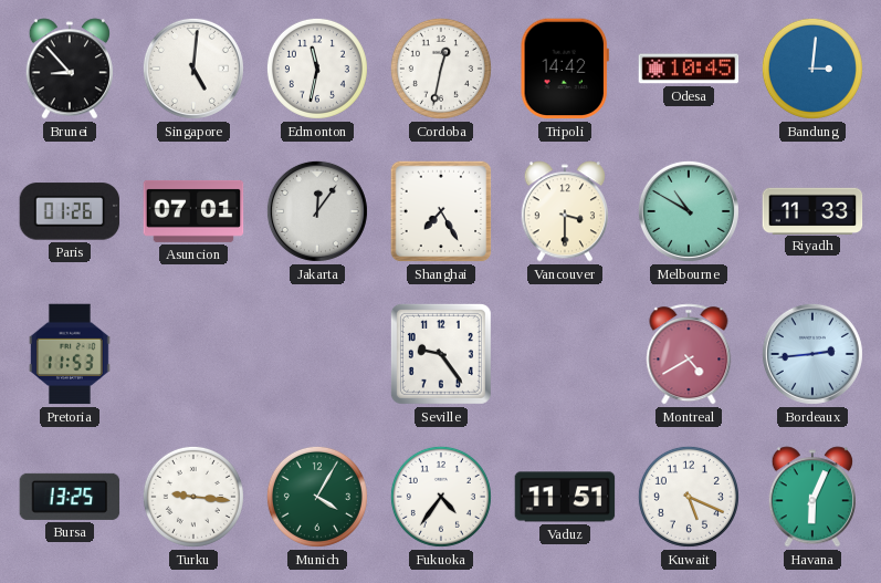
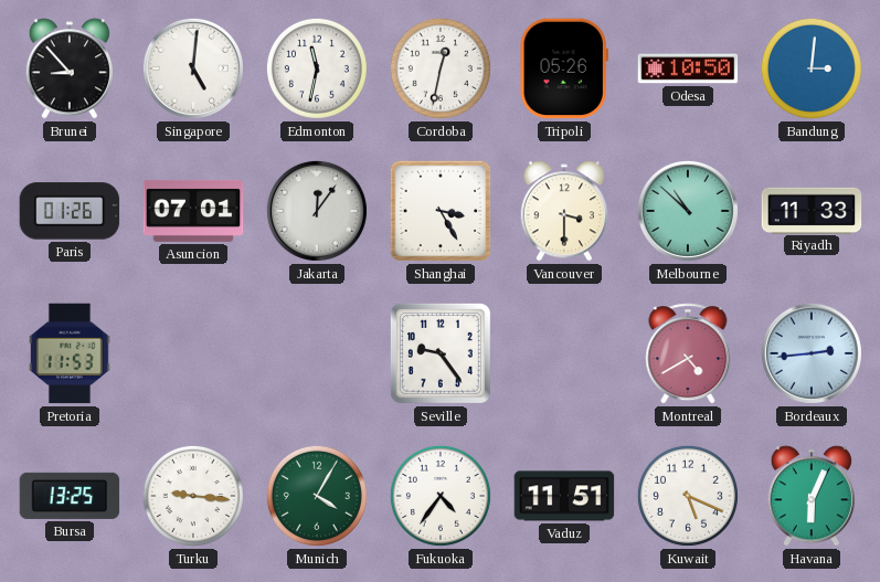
Tripoli: 14:42 -> 05:26 (564, 68)
Odesa: 10:45 -> 10:50 (688, 68)
Shanghai: 7:25 -> 3:25 (441, 211)
Melbourne: 10:50 -> 10:52 (688, 211)
